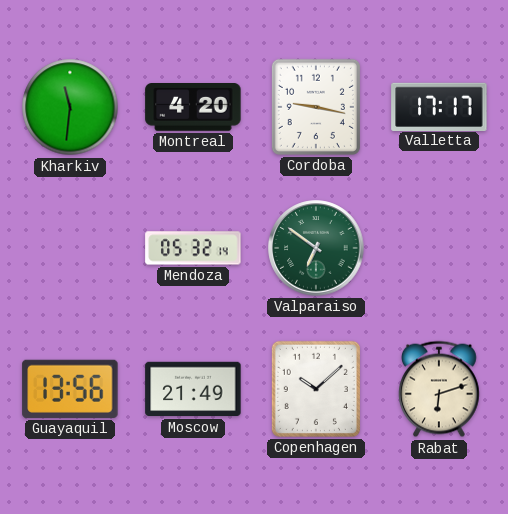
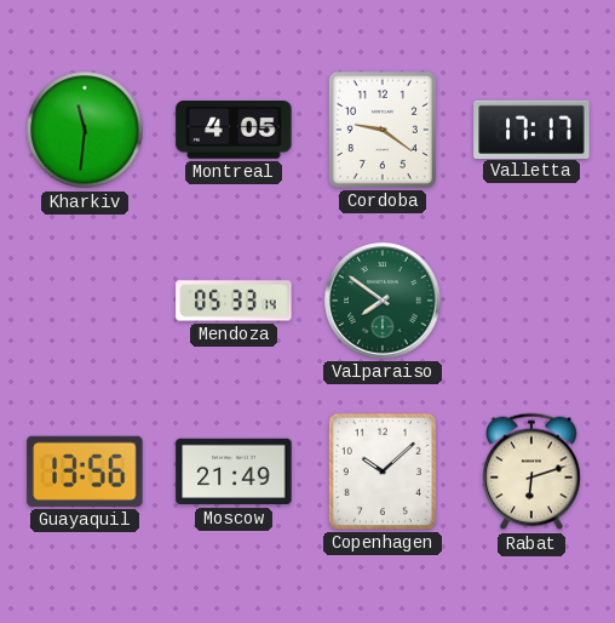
Montreal: 4:20 -> 4:05 (234, 131)
Cordoba: 9:17 -> 9:21 (383, 130)
Mendoza: 05:32 -> 05:33 (234, 301)
Valparaiso: 6:51 -> 7:51 (383, 301)
